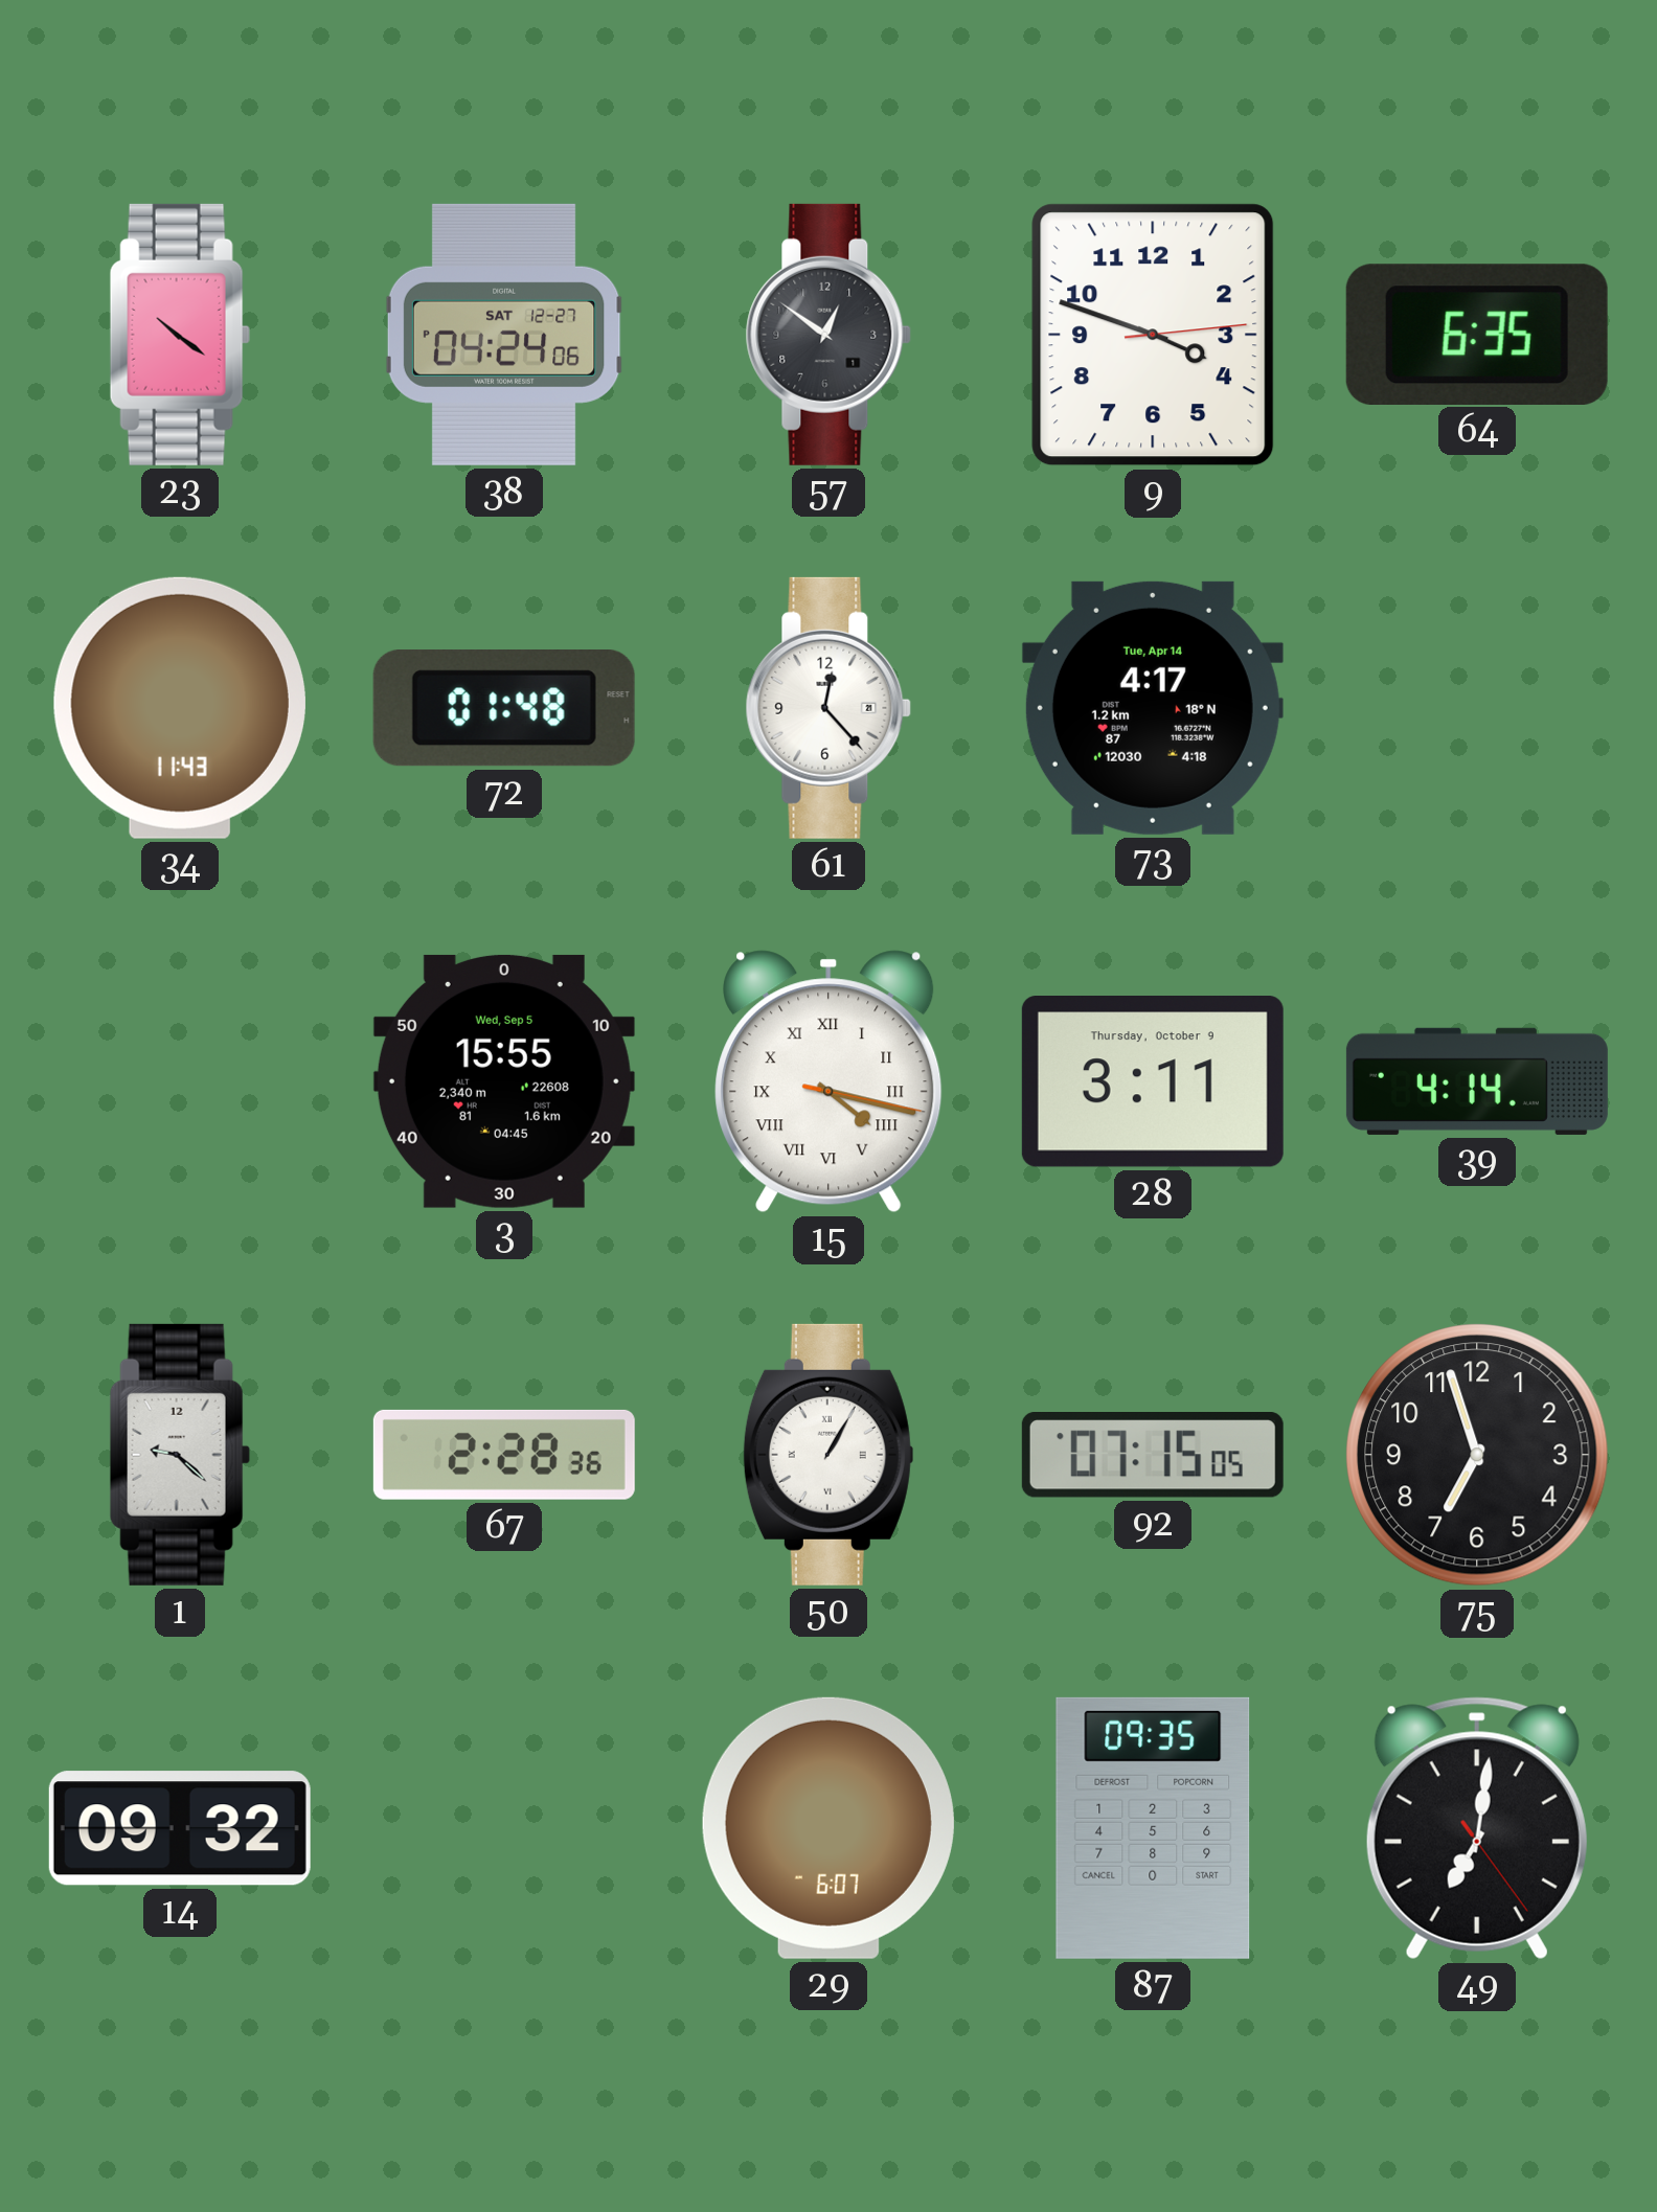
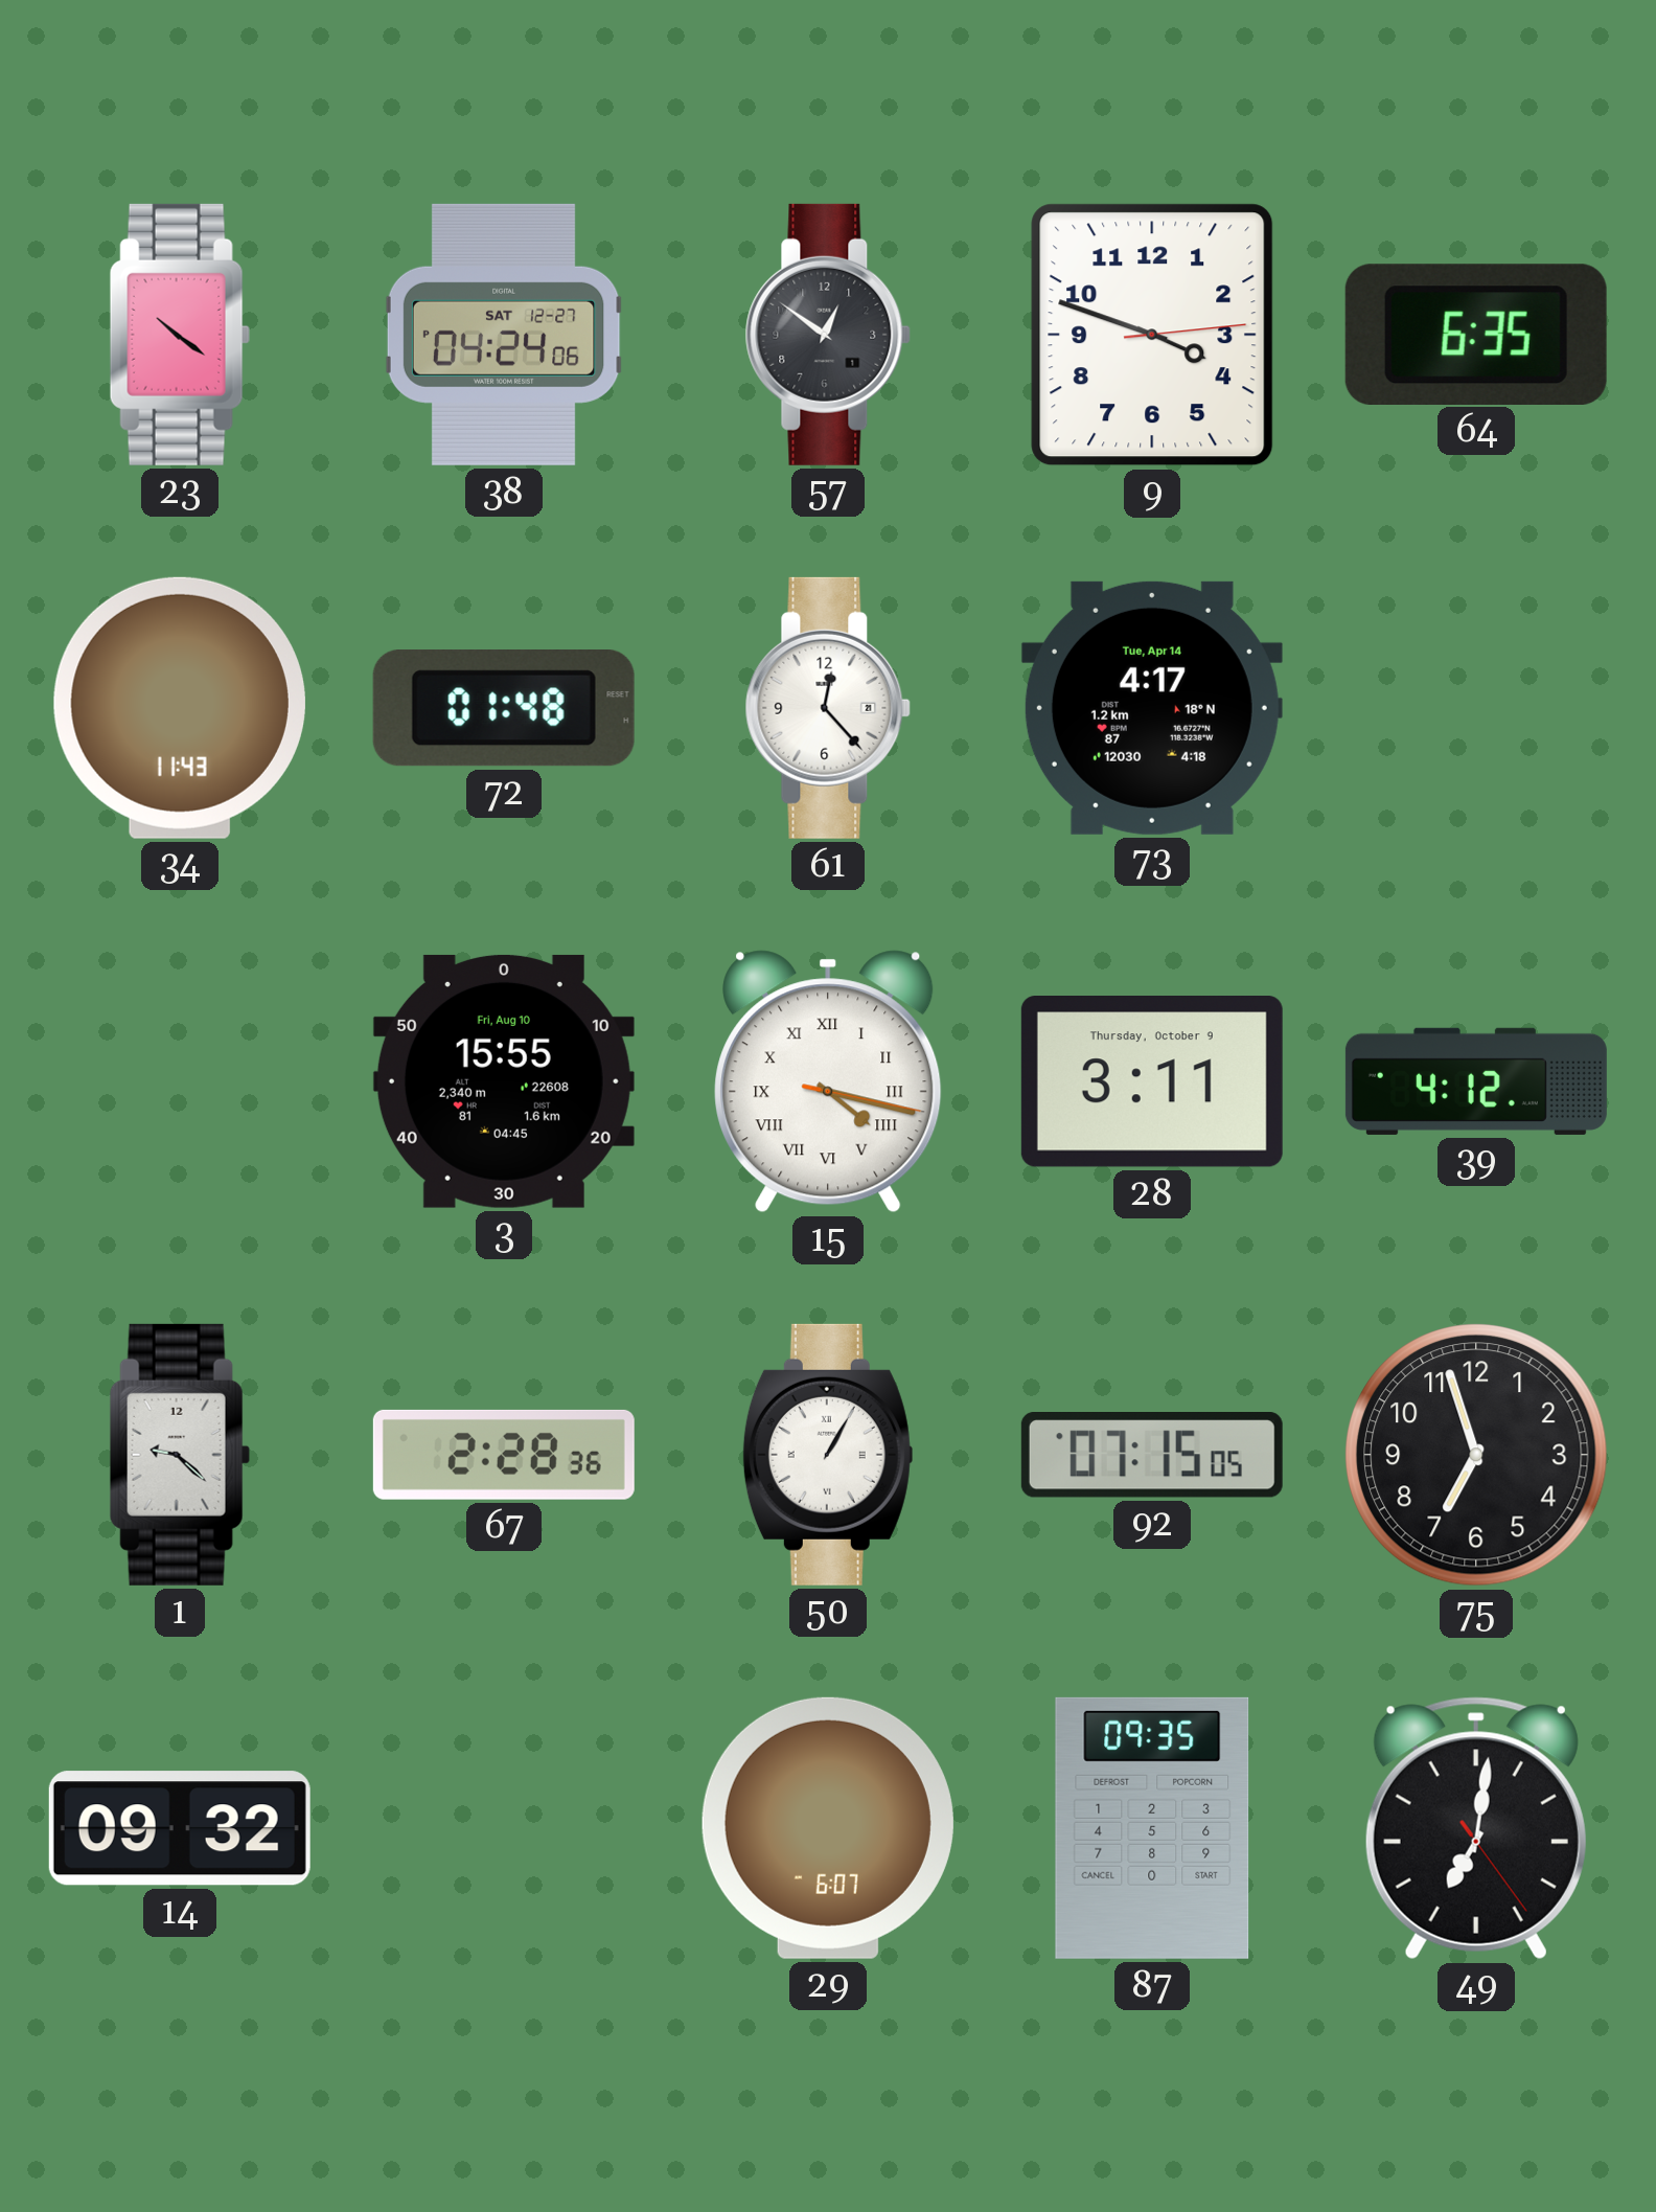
3 date: Wed, Sep 5 -> Fri, Aug 10 (504, 1081)
39: 4:14 -> 4:12 (1476, 1081)
